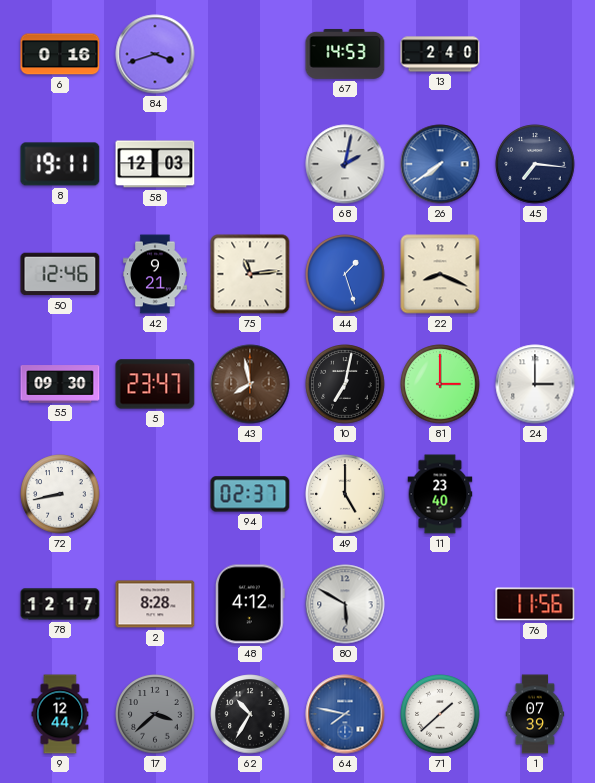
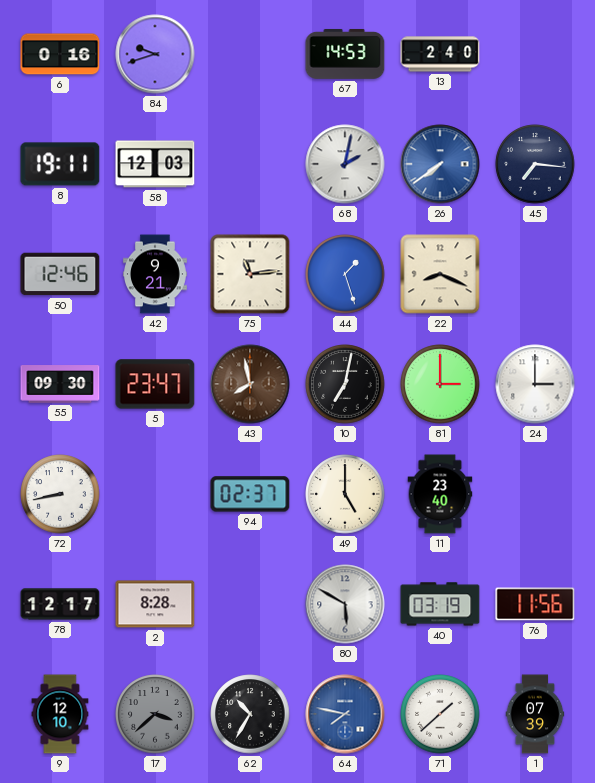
84: 3:42 -> 9:42 (155, 54)
48: 4:12 -> none (251, 604)
40: none -> 03:19 (440, 604)
9: 12:44 -> 12:10 (60, 714)
